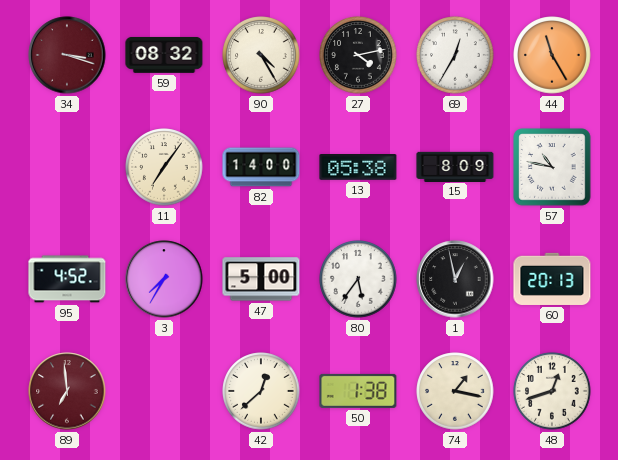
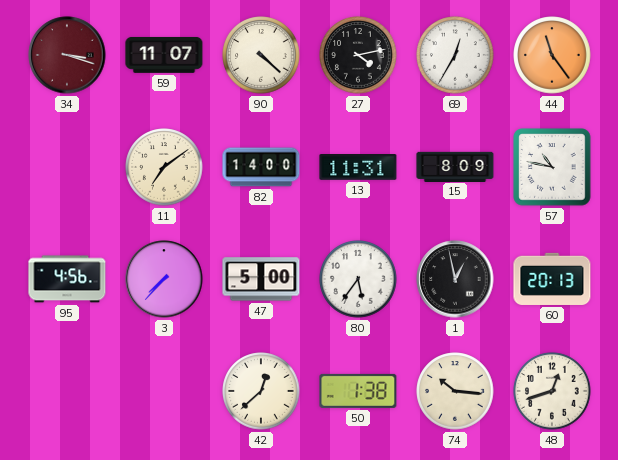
59: 08:32 -> 11:07 (164, 55)
90: 4:25 -> 4:22 (261, 55)
44: 11:25 -> 11:24 (552, 55)
11: 7:06 -> 7:09 (164, 167)
13: 05:38 -> 11:31 (358, 167)
95: 4:52 -> 4:56 (67, 279)
3: 7:35 -> 7:37 (164, 279)
89: 6:59 -> none (67, 391)
74: 1:17 -> 10:16 (455, 391)
